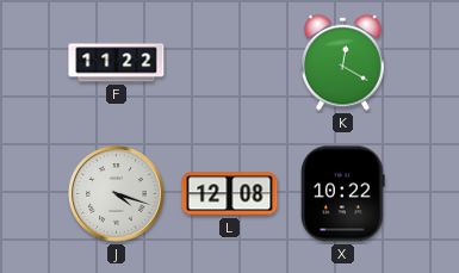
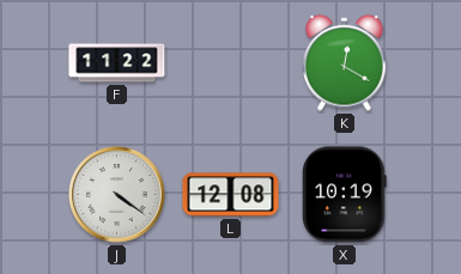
J: 4:18 -> 4:21 (117, 195)
X: 10:22 -> 10:19 (345, 195)
